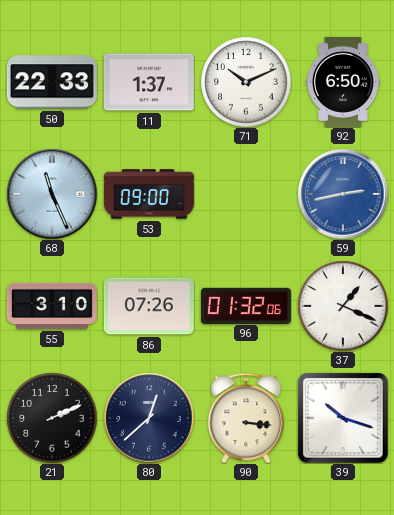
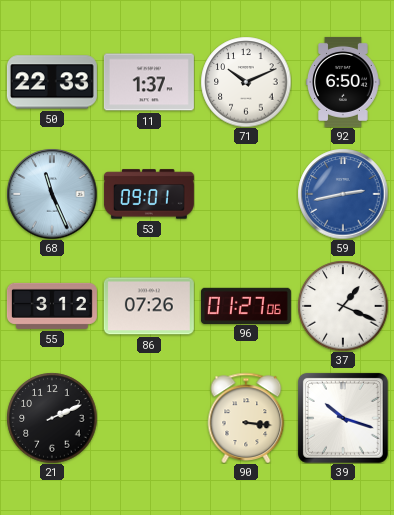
53: 09:00 -> 09:01 (149, 194)
55: 3:10 -> 3:12 (52, 306)
96: 01:32 -> 01:27 (246, 305)
80: 12:38 -> none (149, 418)
